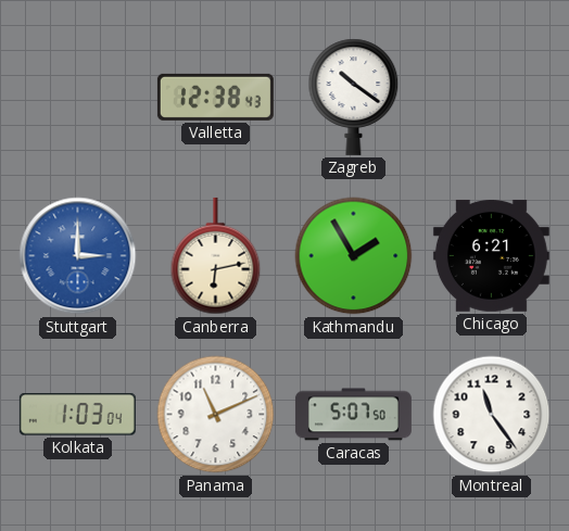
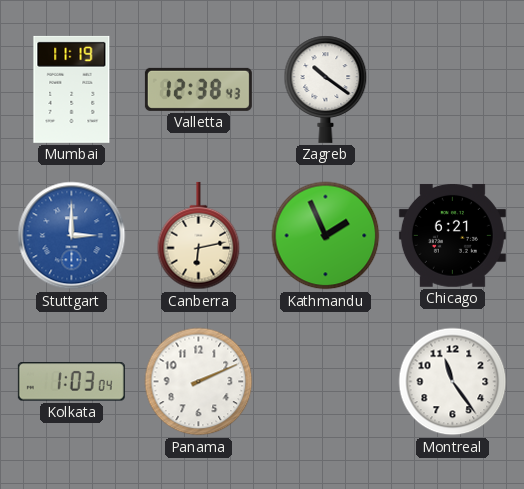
Mumbai: none -> 11:19 (72, 89)
Kathmandu: 1:55 -> 1:56 (326, 236)
Panama: 11:11 -> 2:11 (199, 382)
Caracas: 5:07 -> none (353, 415)
